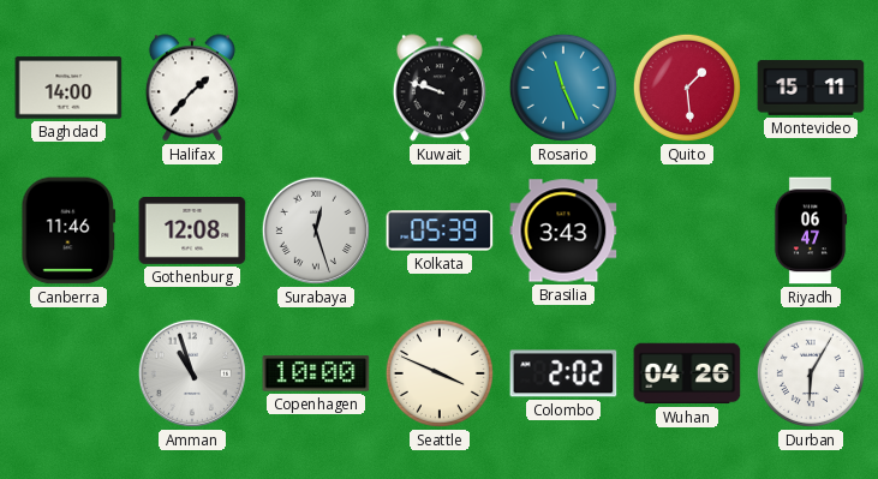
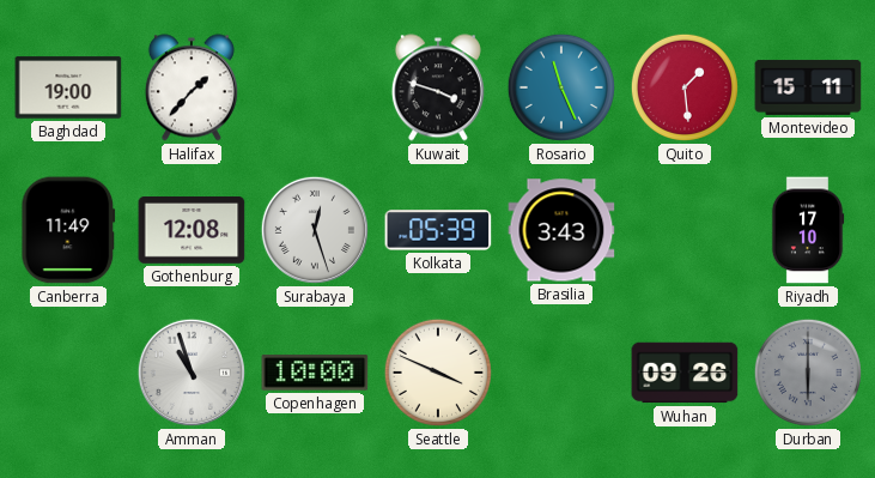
Baghdad: 14:00 -> 19:00 (68, 87)
Kuwait: 9:48 -> 3:48 (438, 87)
Canberra: 11:46 -> 11:49 (68, 230)
Riyadh: 06:47 -> 17:10 (808, 230)
Colombo: 2:02 -> none (563, 373)
Wuhan: 04:26 -> 09:26 (685, 373)
Durban: 6:05 -> 6:00 (808, 373)
Durban dial: white -> grey (808, 373)
